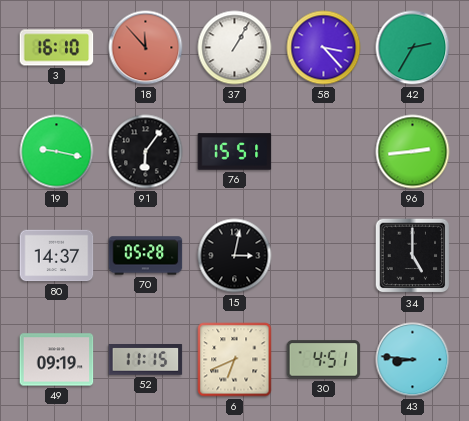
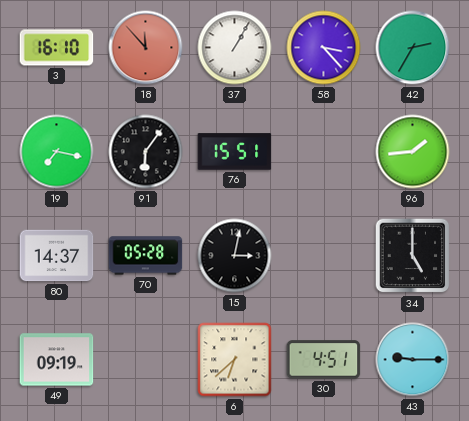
19: 9:17 -> 7:17 (57, 152)
96: 2:44 -> 1:44 (413, 152)
52: 11:15 -> none (146, 360)
6: 6:41 -> 6:38 (235, 360)
43: 8:46 -> 9:15 (413, 360)
